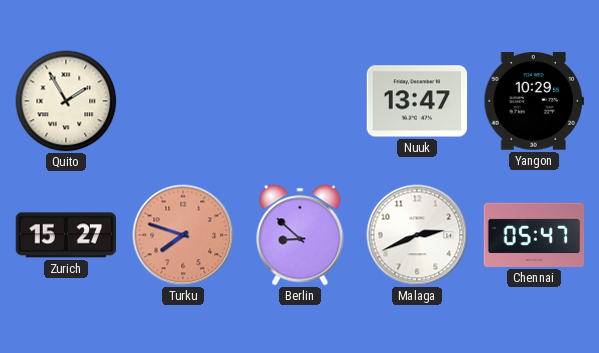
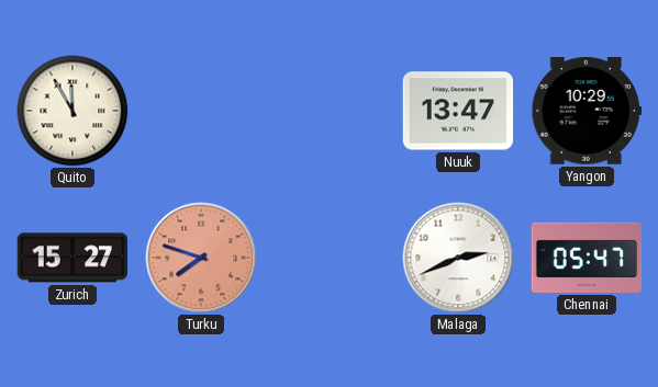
Quito: 1:55 -> 11:55 (73, 111)
Berlin: 8:52 -> none (300, 235)
